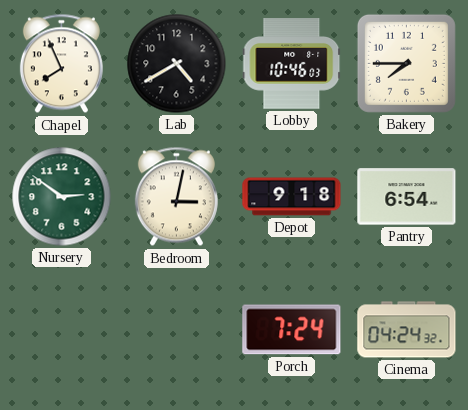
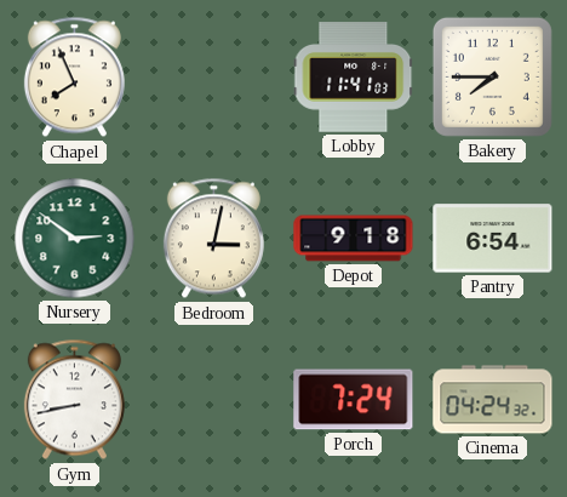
Lab: 4:40 -> none (177, 64)
Lobby: 10:46 -> 11:41 (354, 78)
Gym: none -> 8:43 (74, 400)
